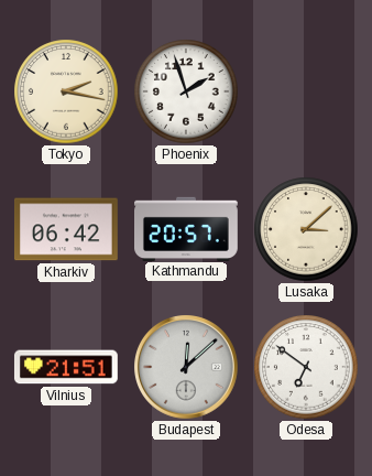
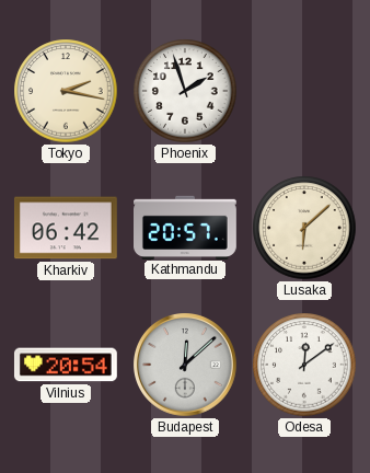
Lusaka: 3:08 -> 6:08 (304, 228)
Vilnius: 21:51 -> 20:54 (66, 365)
Odesa: 6:51 -> 12:09 (304, 365)
